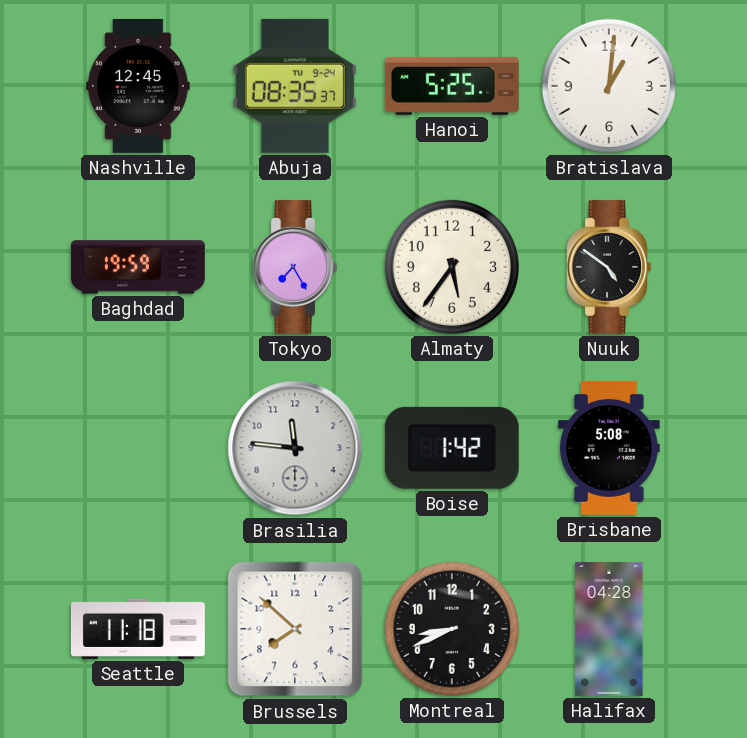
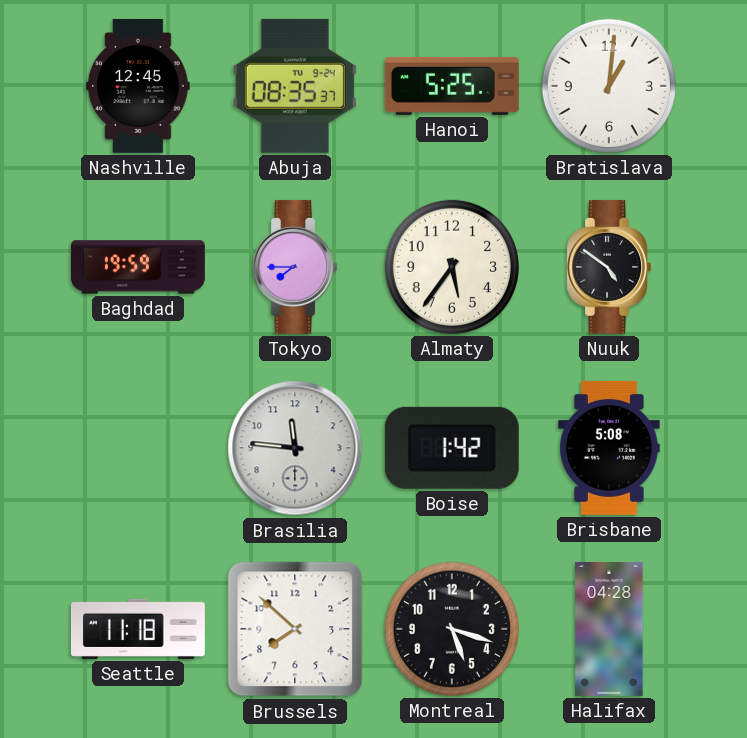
Tokyo: 7:25 -> 7:45 (294, 267)
Montreal: 8:41 -> 5:18 (452, 629)
